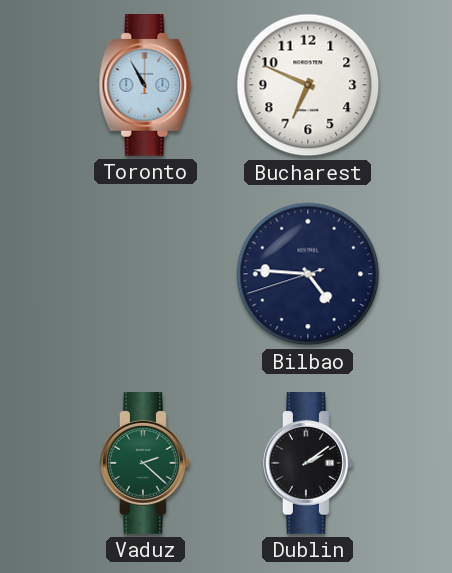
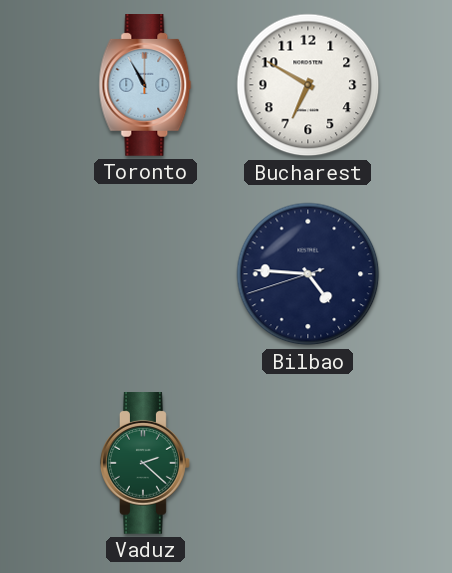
Bucharest: 6:49 -> 6:50 (308, 85)
Dublin: 2:09 -> none (309, 464)
